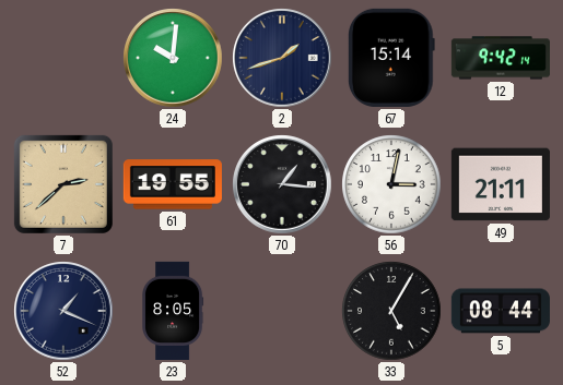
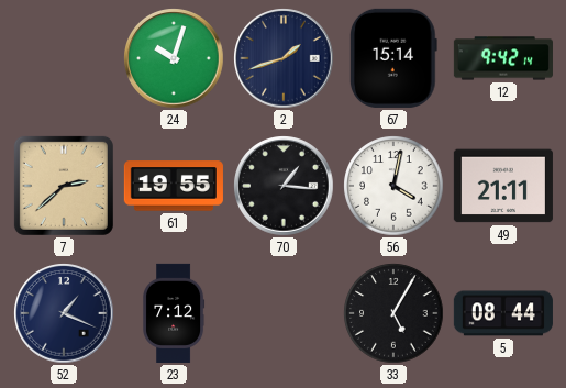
24: 10:01 -> 10:03 (174, 58)
56: 3:02 -> 4:02 (393, 186)
23: 8:05 -> 7:12 (174, 313)
